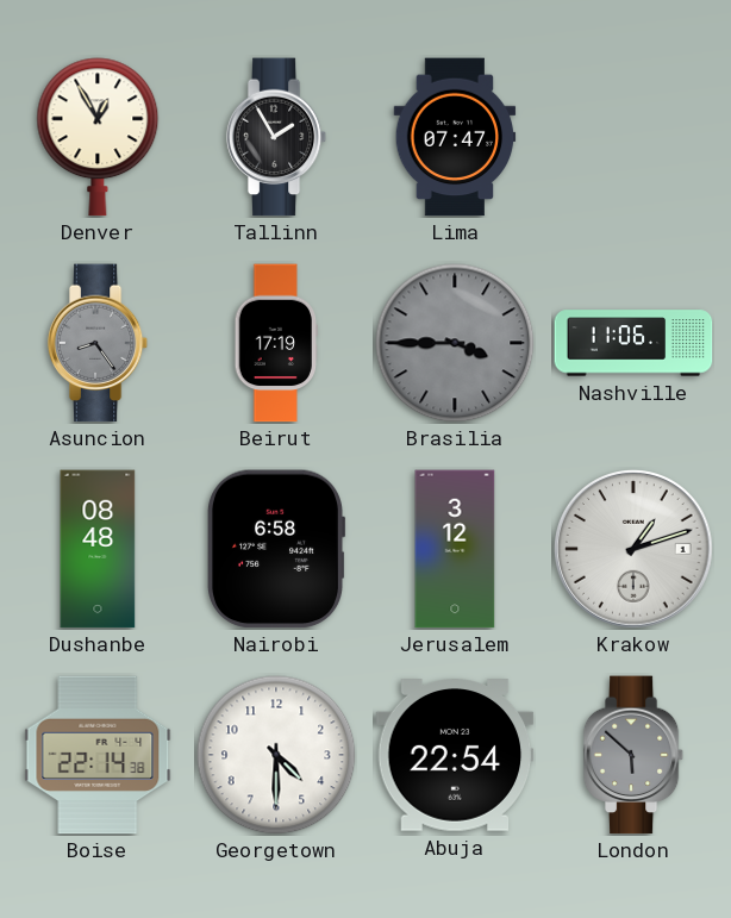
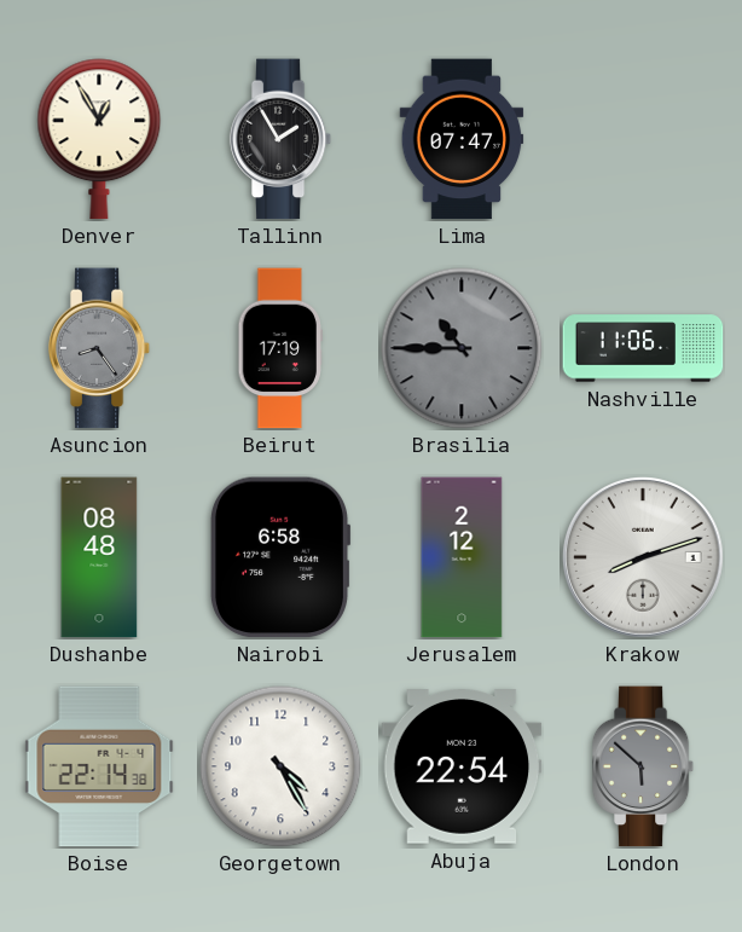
Brasilia: 3:45 -> 10:45 (462, 348)
Jerusalem: 3:12 -> 2:12 (462, 557)
Krakow: 1:12 -> 8:12 (644, 558)
Georgetown: 4:30 -> 4:25 (280, 766)
